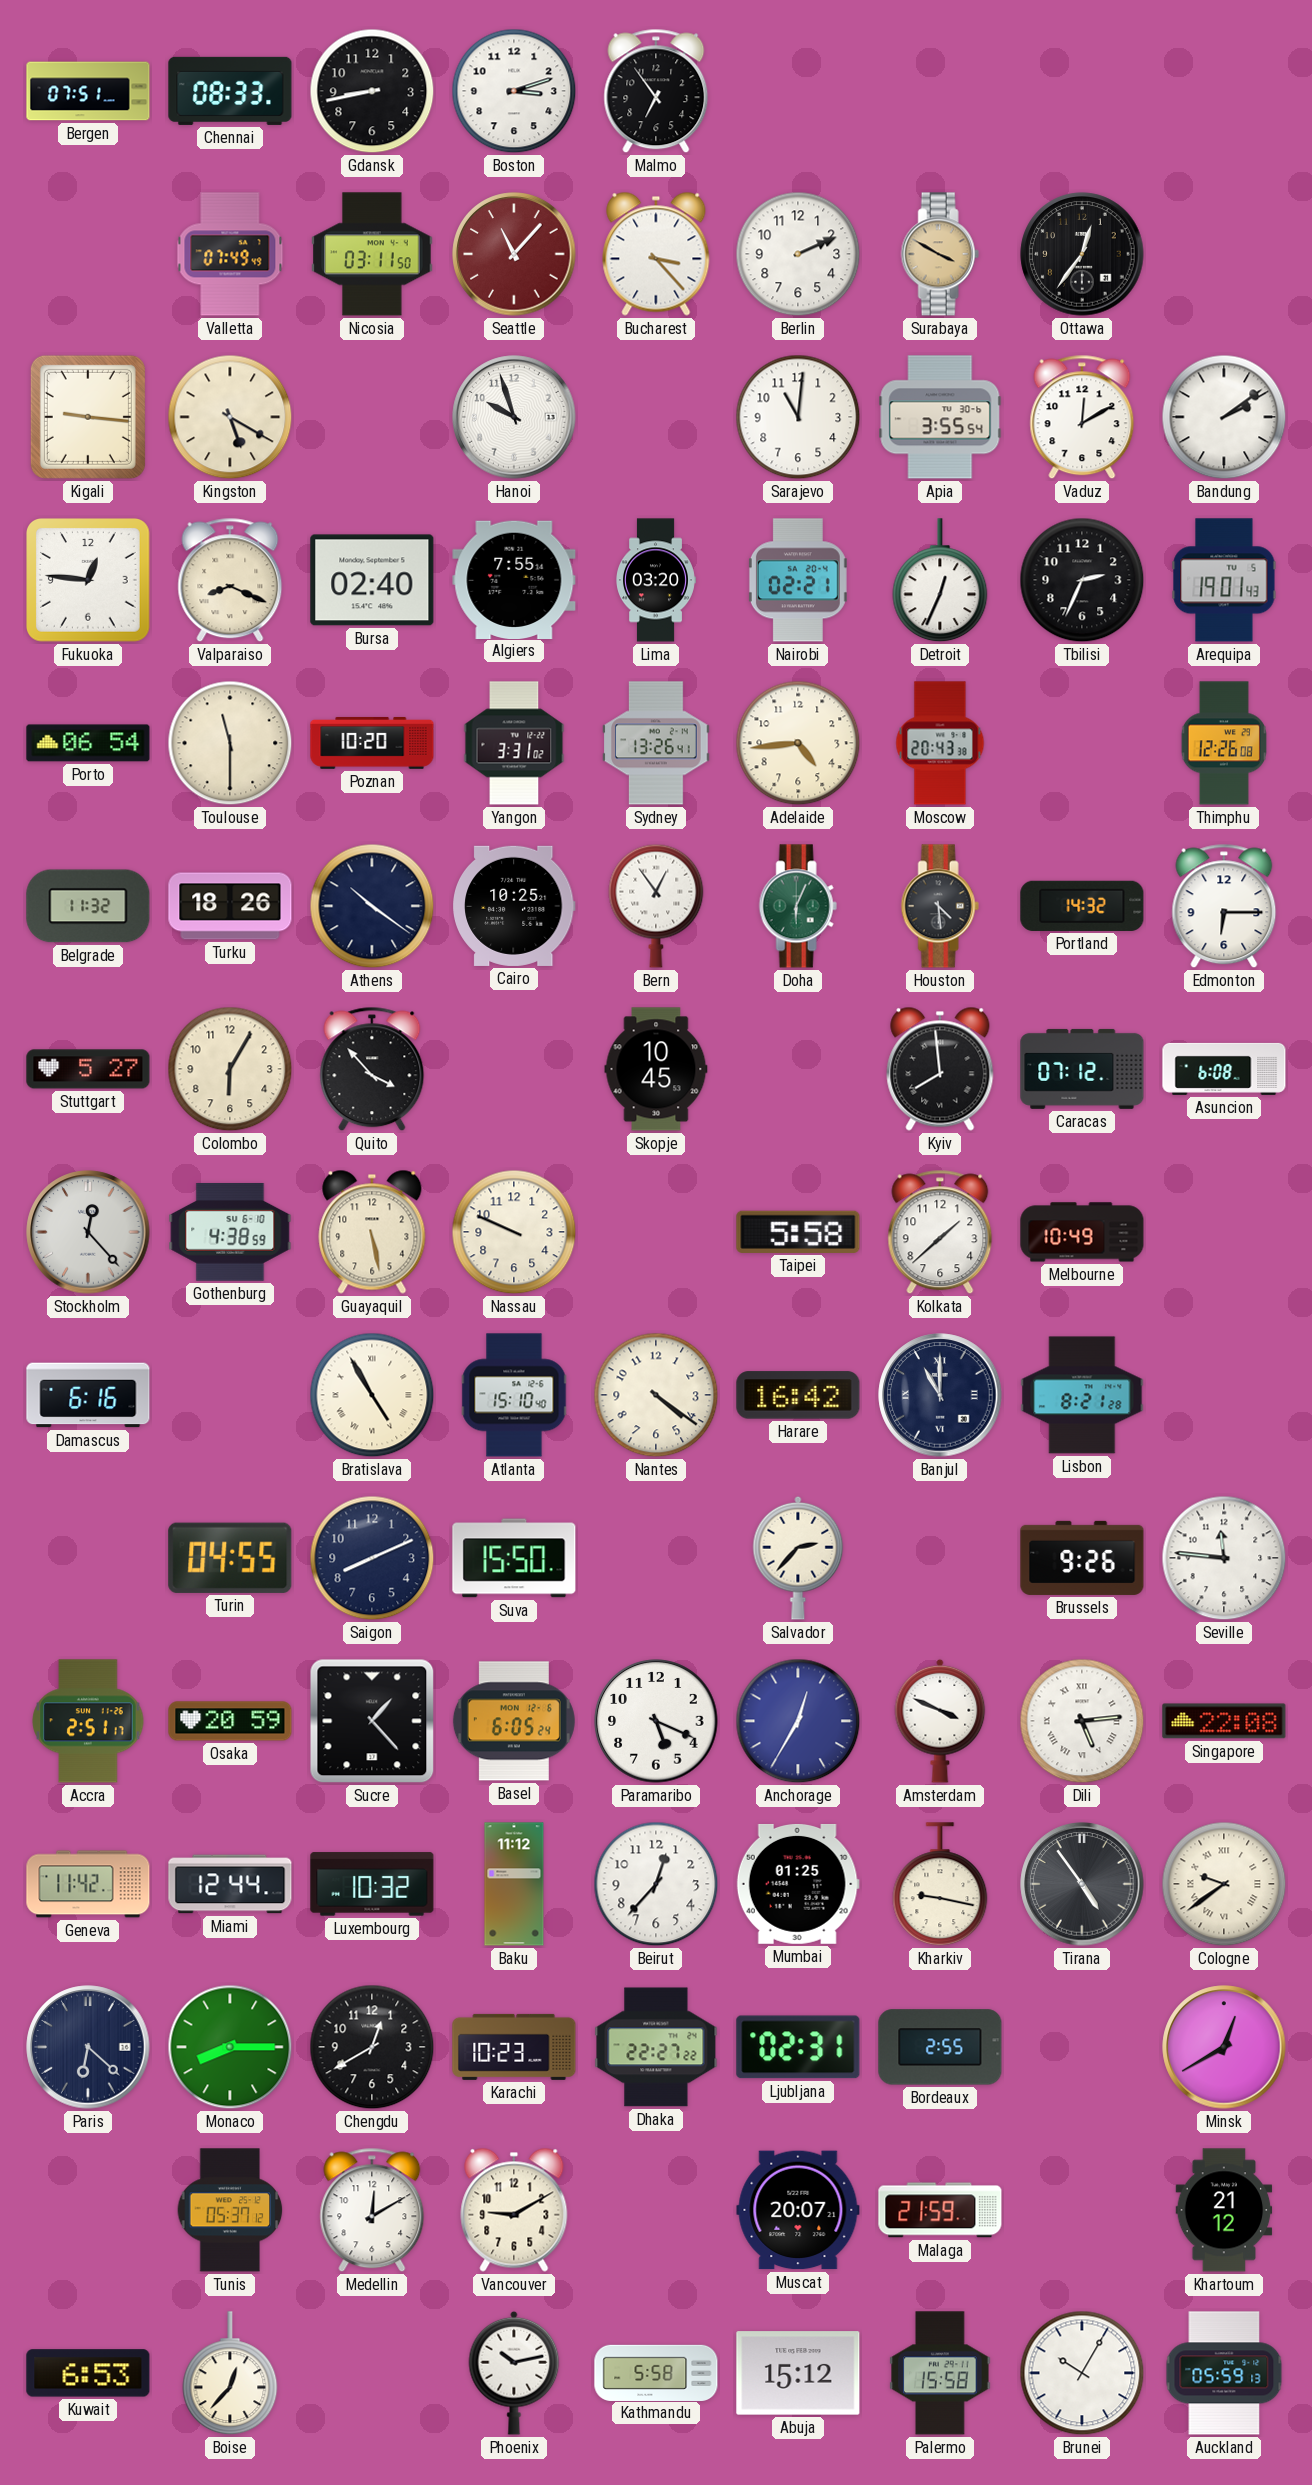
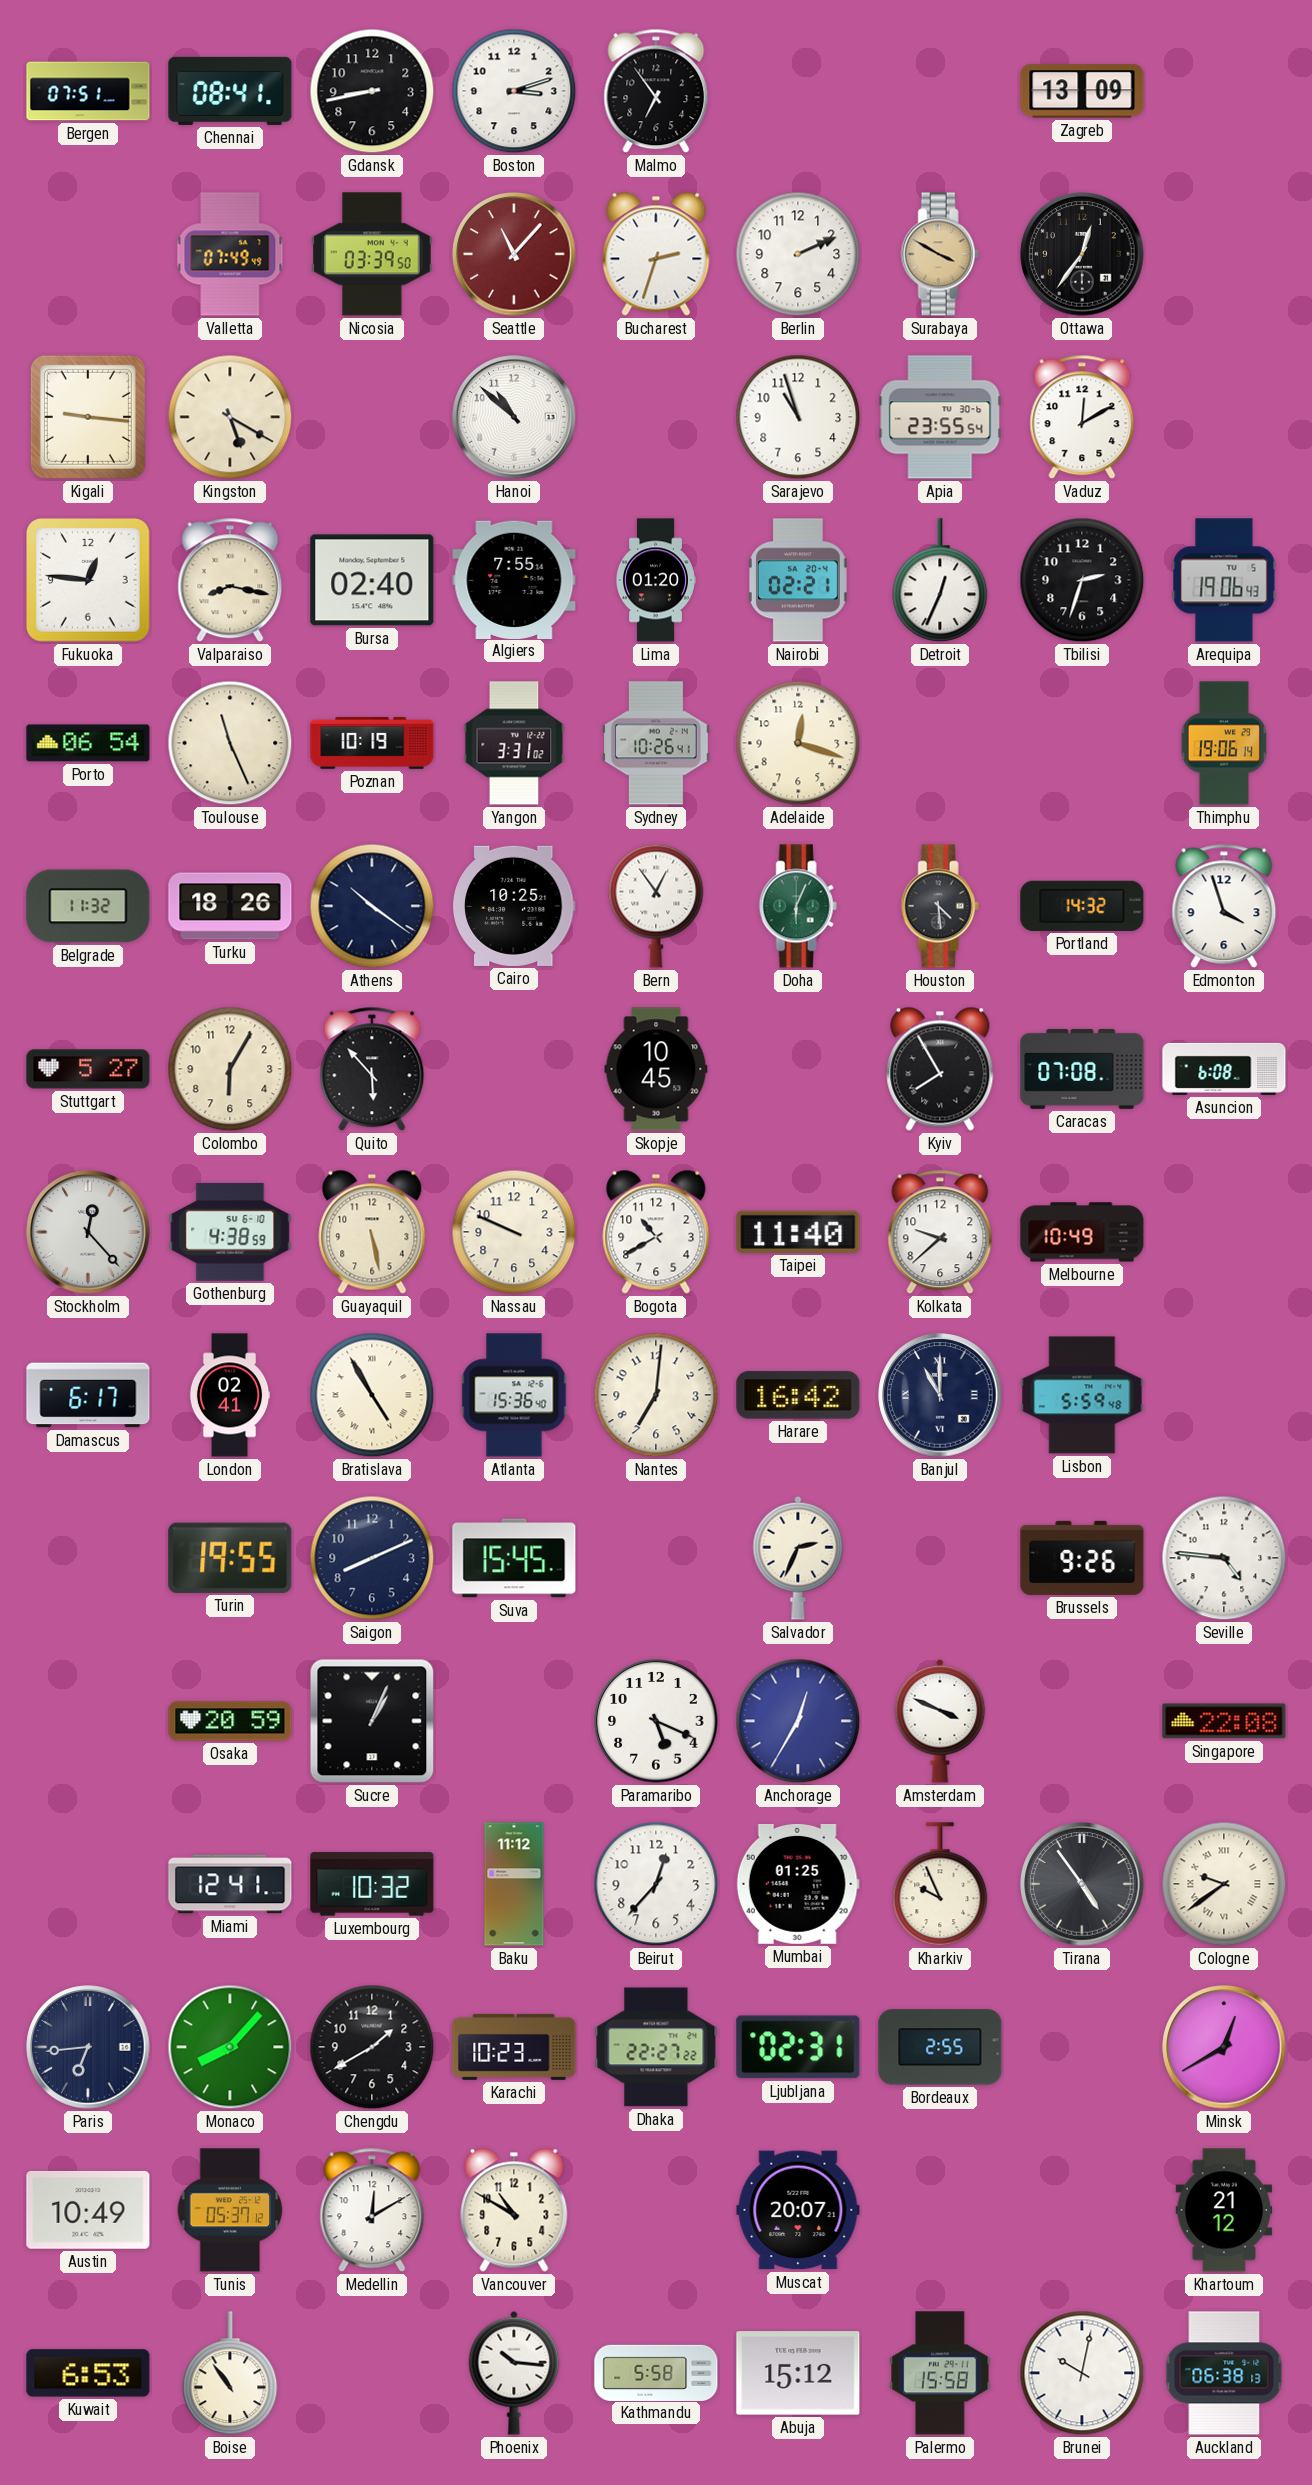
Chennai: 08:33 -> 08:41 (230, 91)
Zagreb: none -> 13:09 (1082, 91)
Nicosia: 03:11 -> 03:39 (372, 254)
Bucharest: 3:23 -> 2:33 (656, 254)
Hanoi: 9:57 -> 10:52 (514, 417)
Sarajevo: 11:01 -> 10:57 (798, 417)
Apia: 3:55 -> 23:55 (940, 417)
Bandung: 2:09 -> none (1224, 417)
Valparaiso: 8:19 -> 8:17 (230, 580)
Lima: 03:20 -> 01:20 (656, 580)
Tbilisi: 2:34 -> 2:33 (1082, 580)
Arequipa: 19:01 -> 19:06 (1224, 580)
Toulouse: 11:30 -> 11:26 (230, 743)
Poznan: 10:20 -> 10:19 (372, 743)
Sydney: 13:26 -> 10:26 (656, 743)
Adelaide: 4:44 -> 12:18 (798, 743)
Moscow: 20:43 -> none (940, 743)
Thimphu: 12:26 -> 19:06 (1224, 743)
Edmonton: 6:15 -> 3:57 (1224, 906)
Quito: 3:53 -> 5:53 (372, 1069)
Kyiv: 7:59 -> 7:55 (940, 1069)
Caracas: 07:12 -> 07:08 (1082, 1069)
Bogota: none -> 10:40 (656, 1232)
Taipei: 5:58 -> 11:40 (798, 1232)
Kolkata: 1:38 -> 9:38 (940, 1232)
Damascus: 6:16 -> 6:17 (88, 1395)
London: none -> 02:41 (230, 1395)
Atlanta: 15:10 -> 15:36 (514, 1395)
Nantes: 4:21 -> 7:01 (656, 1395)
Lisbon: 8:21 -> 5:59 (1082, 1395)
Turin: 04:55 -> 19:55 (230, 1558)
Suva: 15:50 -> 15:45 (514, 1558)
Salvador: 2:37 -> 2:34 (798, 1558)
Seville: 11:46 -> 4:46 (1224, 1558)
Accra: 2:51 -> none (88, 1721)
Sucre: 1:23 -> 1:04 (372, 1721)
Basel: 6:05 -> none (514, 1721)
Dili: 5:14 -> none (1082, 1721)
Geneva: 11:42 -> none (88, 1884)
Miami: 12:44 -> 12:41 (230, 1884)
Kharkiv: 9:17 -> 9:56 (940, 1885)
Paris: 6:22 -> 6:44 (88, 2047)
Monaco: 8:15 -> 8:07 (230, 2047)
Chengdu: 12:40 -> 1:40 (372, 2047)
Austin: none -> 10:49 (88, 2210)
Vancouver: 9:10 -> 10:50 (514, 2210)
Malaga: 21:59 -> none (940, 2210)
Boise: 12:37 -> 10:54 (230, 2374)
Phoenix: 10:13 -> 10:16 (514, 2373)
Brunei: 10:05 -> 10:02 (1082, 2373)
Auckland: 05:59 -> 06:38 (1224, 2373)
